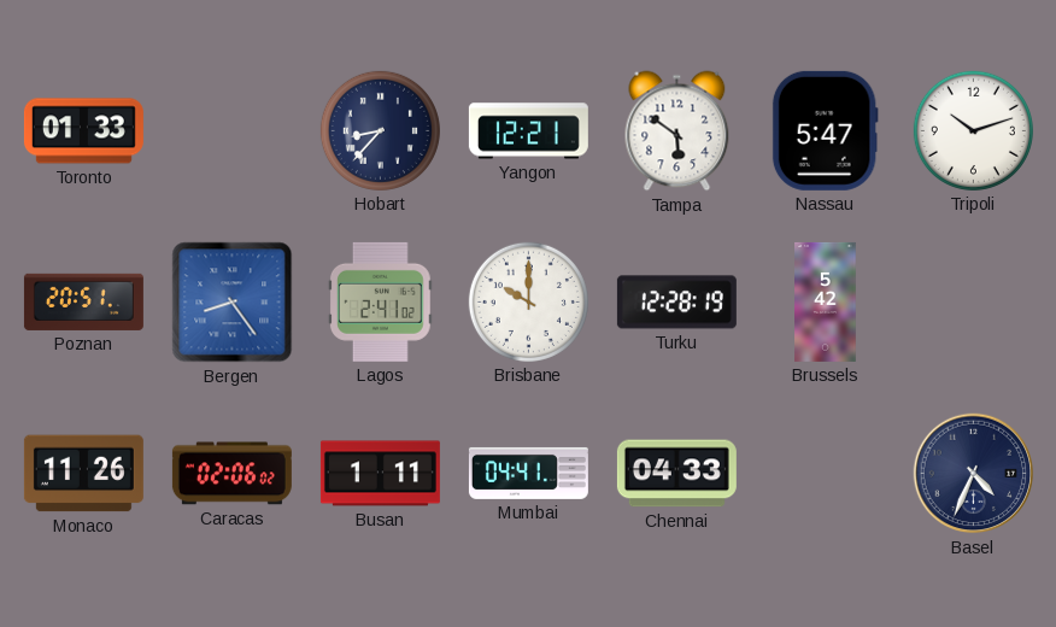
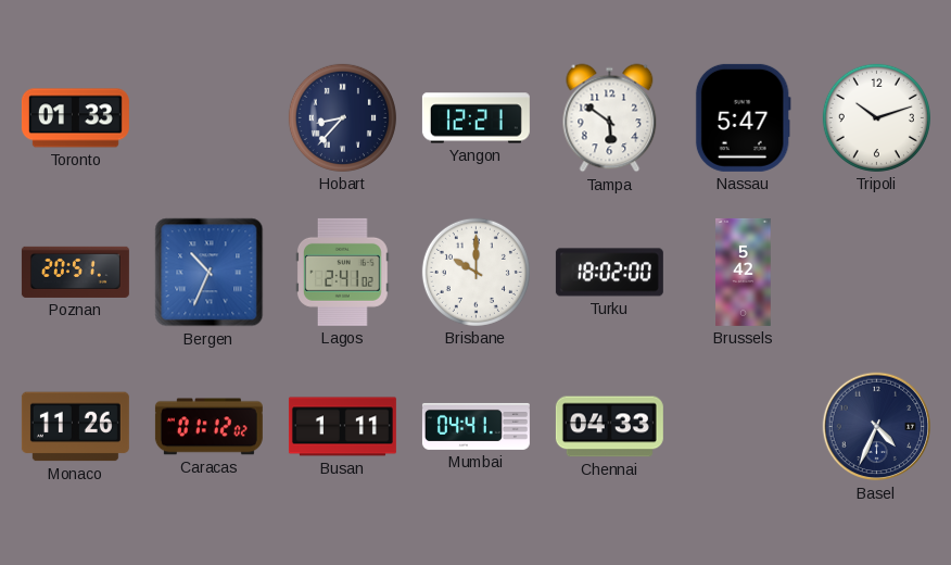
Bergen: 8:24 -> 10:34 (210, 273)
Turku: 12:28 -> 18:02 (609, 273)
Caracas: 02:06 -> 01:12 (208, 427)
